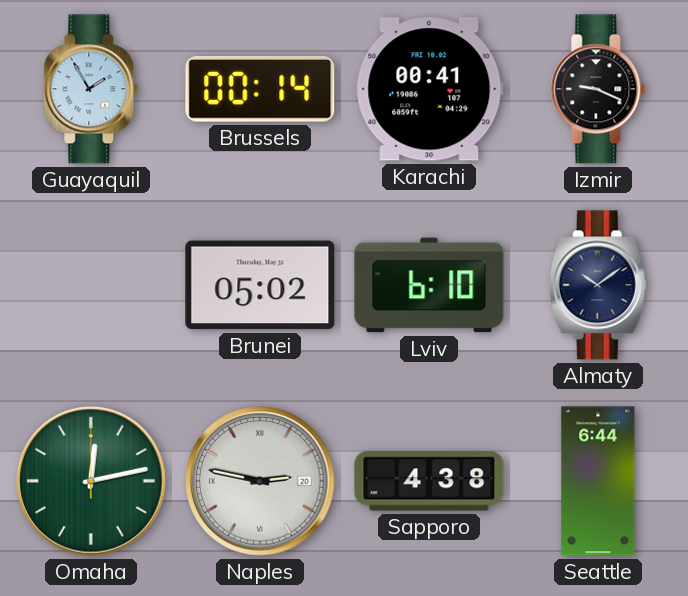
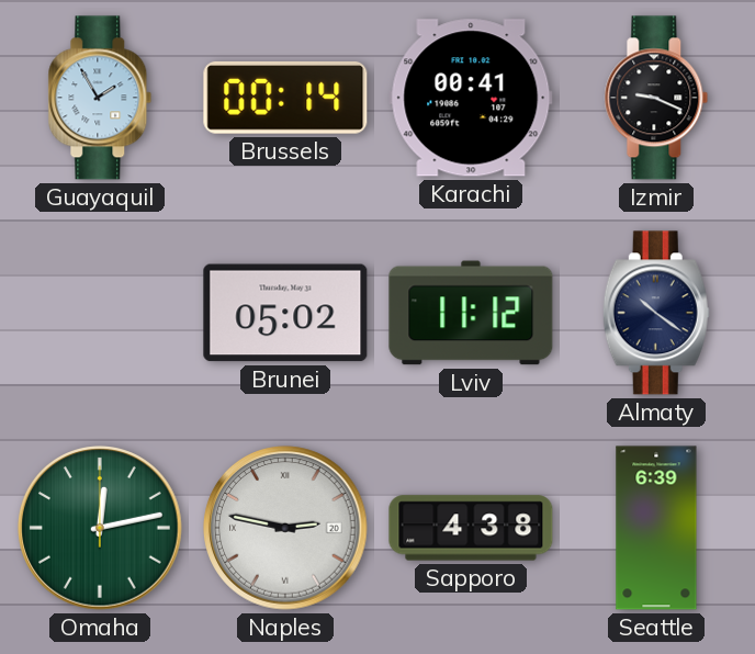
Lviv: 6:10 -> 11:12 (471, 313)
Almaty: 10:09 -> 10:21 (656, 313)
Seattle: 6:44 -> 6:39 (656, 528)
